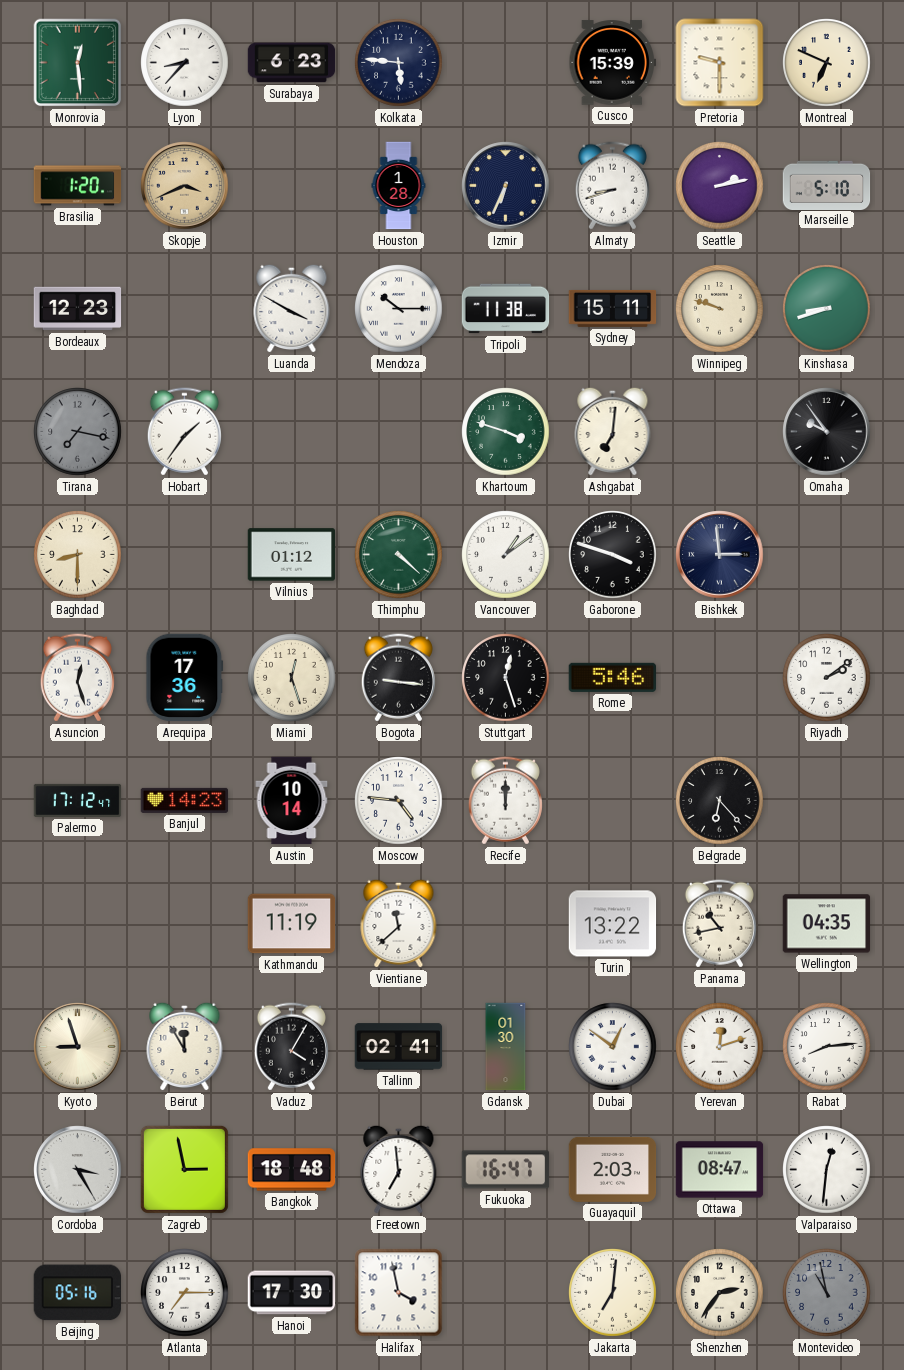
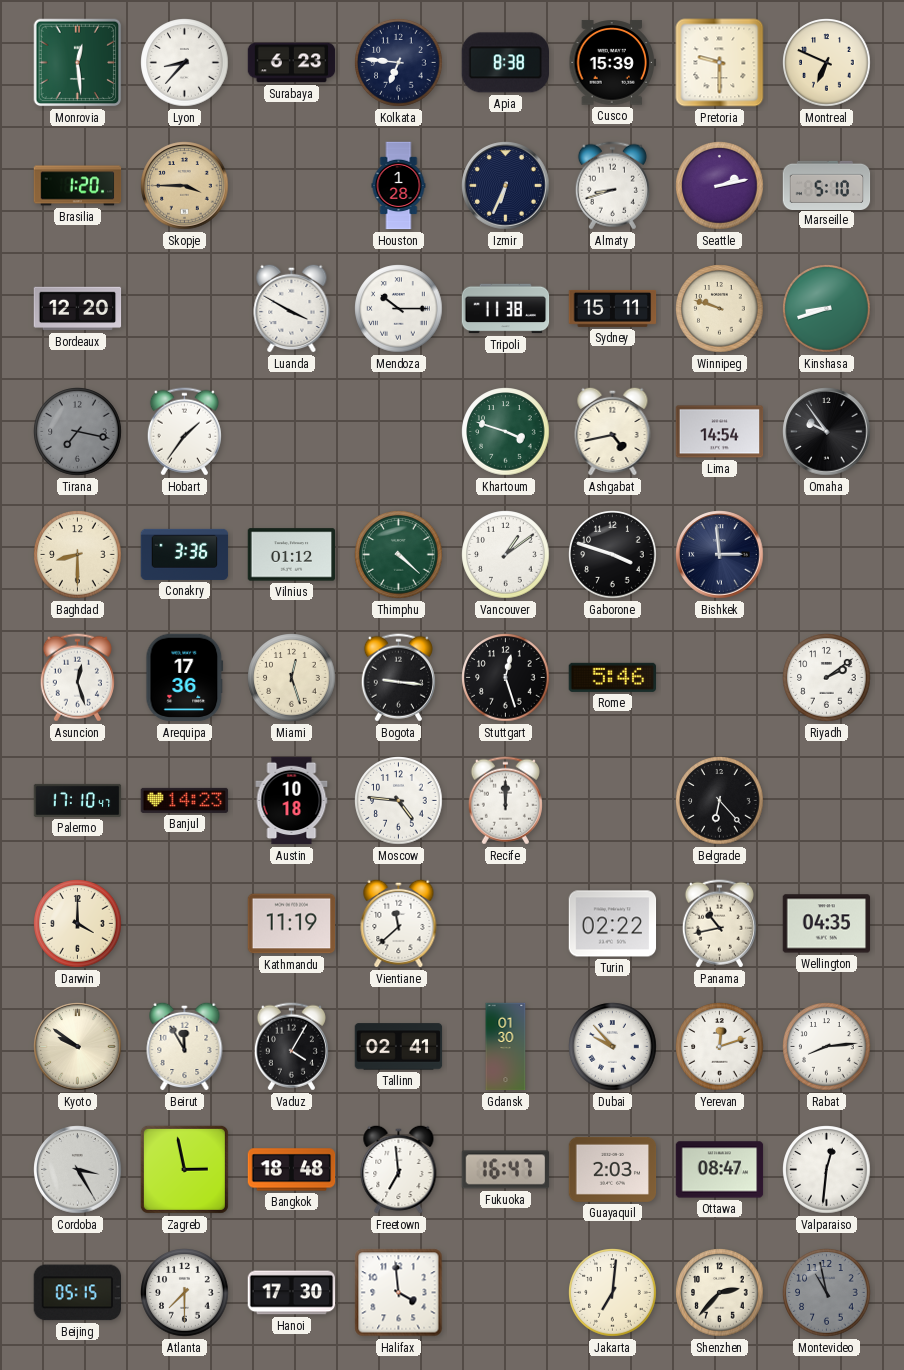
Kolkata: 5:46 -> 6:46 (399, 63)
Apia: none -> 8:38 (505, 63)
Skopje: 3:41 -> 3:45 (185, 186)
Bordeaux: 12:23 -> 12:20 (78, 309)
Ashgabat: 7:01 -> 4:43 (613, 431)
Lima: none -> 14:54 (720, 432)
Conakry: none -> 3:36 (185, 554)
Palermo: 17:12 -> 17:10 (78, 800)
Austin: 10:14 -> 10:18 (292, 801)
Darwin: none -> 4:00 (78, 924)
Turin: 13:22 -> 02:22 (613, 924)
Kyoto: 8:57 -> 9:51 (78, 1047)
Dubai: 12:51 -> 9:53 (613, 1047)
Beijing: 05:16 -> 05:15 (77, 1293)
Atlanta: 7:15 -> 7:30 (185, 1293)
Halifax: 3:58 -> 3:59 (399, 1293)
Shenzhen: 2:36 -> 2:37 (720, 1293)
